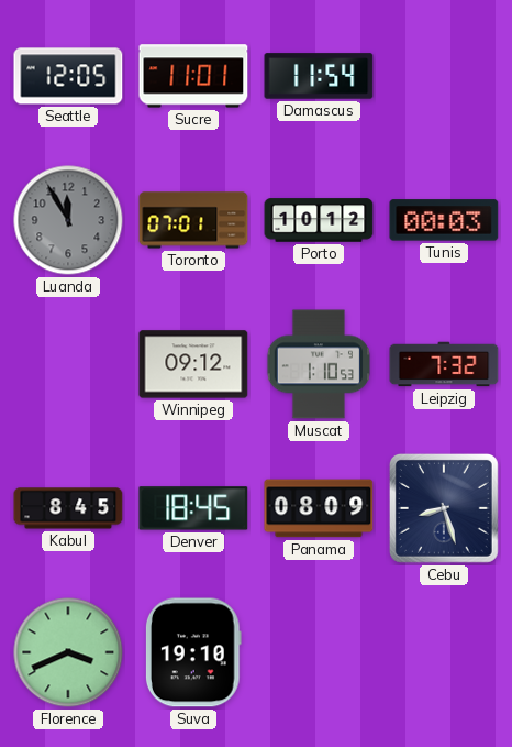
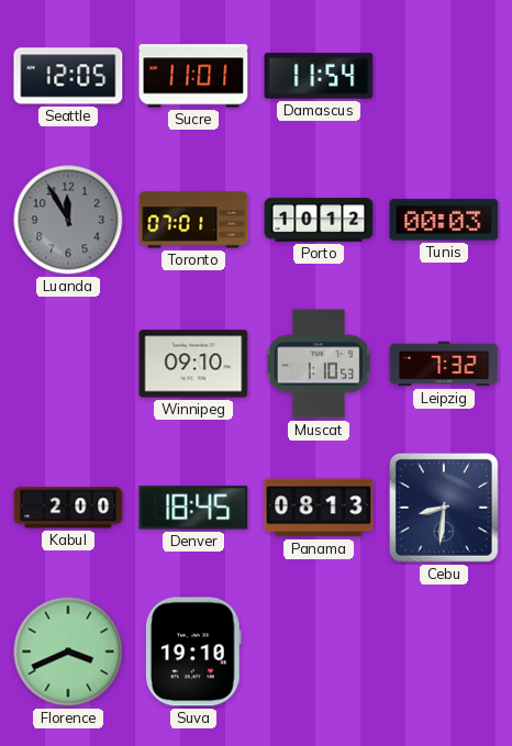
Winnipeg: 09:12 -> 09:10 (193, 364)
Kabul: 8:45 -> 2:00 (68, 508)
Panama: 08:09 -> 08:13 (319, 508)
Cebu: 8:27 -> 8:31 (444, 508)
